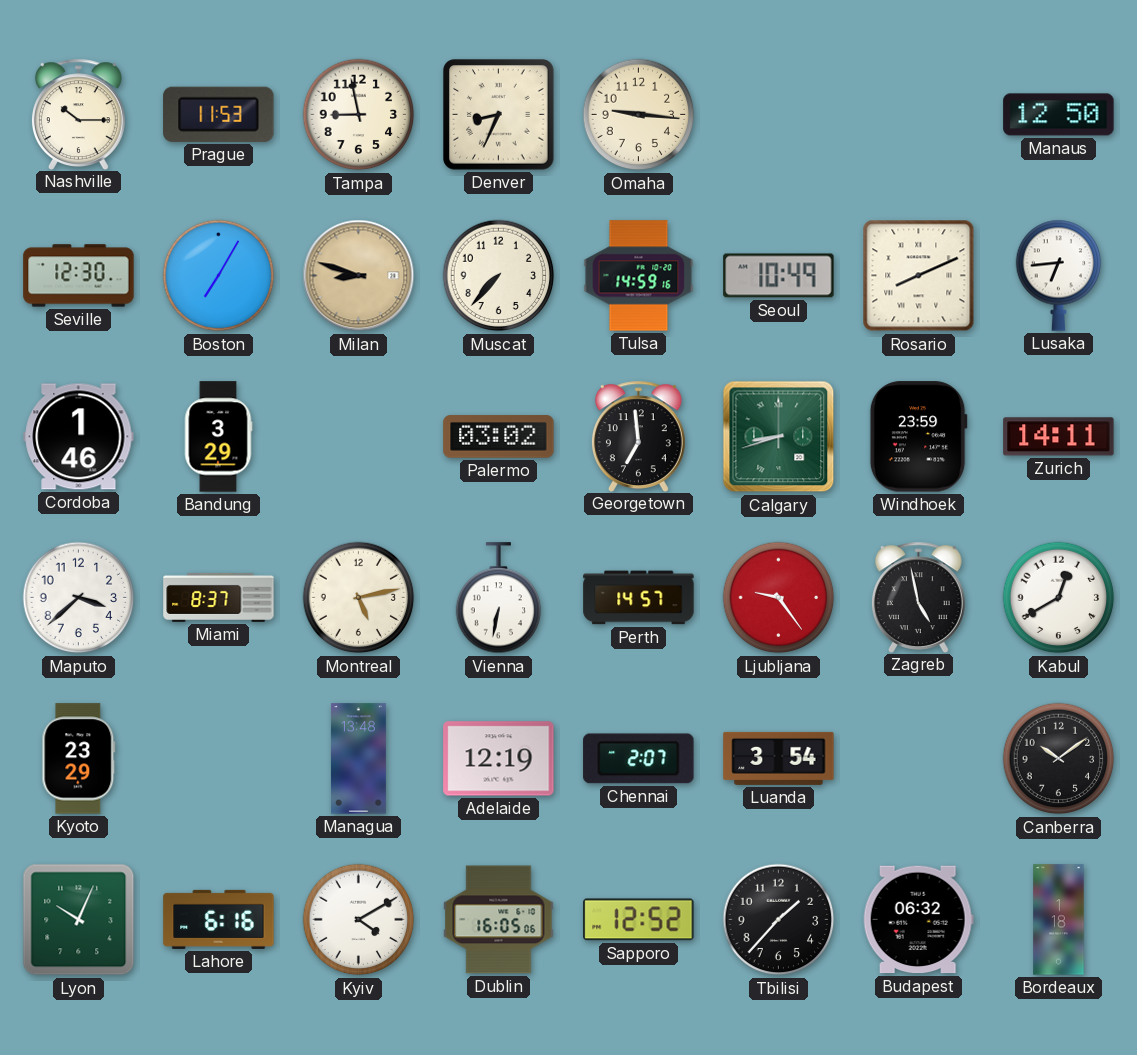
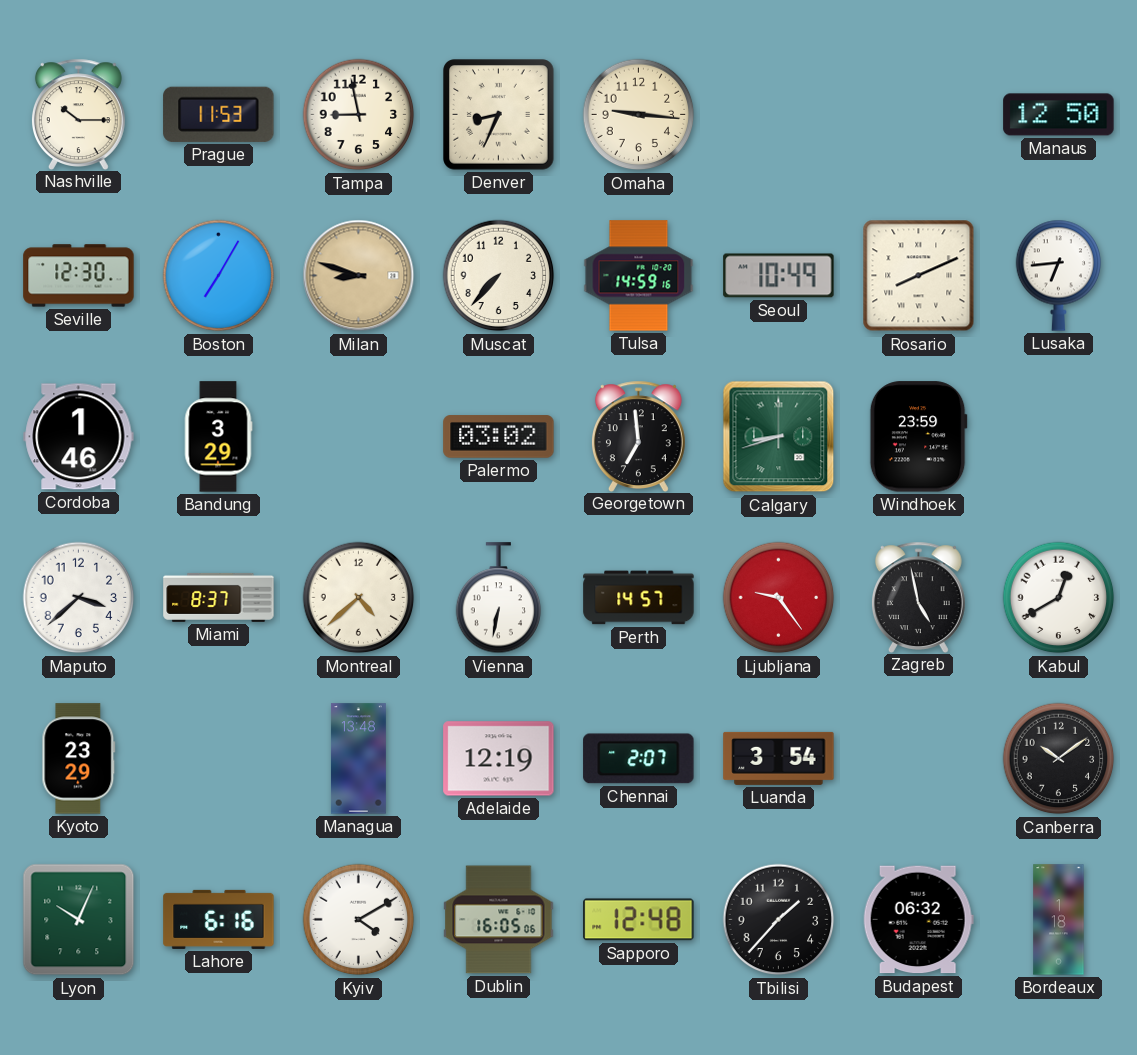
Zurich: 14:11 -> none (1059, 437)
Montreal: 5:13 -> 4:38 (359, 598)
Sapporo: 12:52 -> 12:48 (639, 920)
